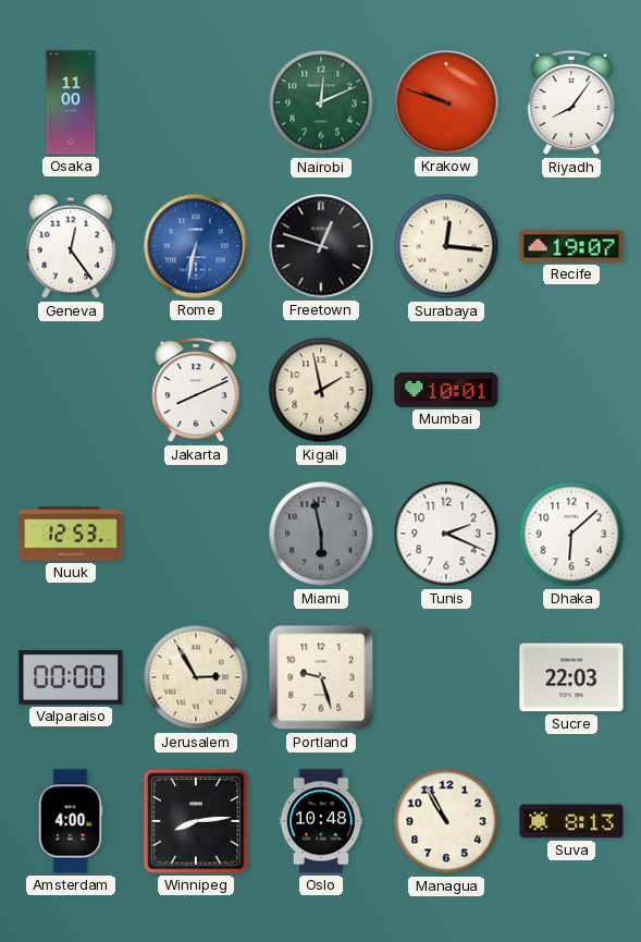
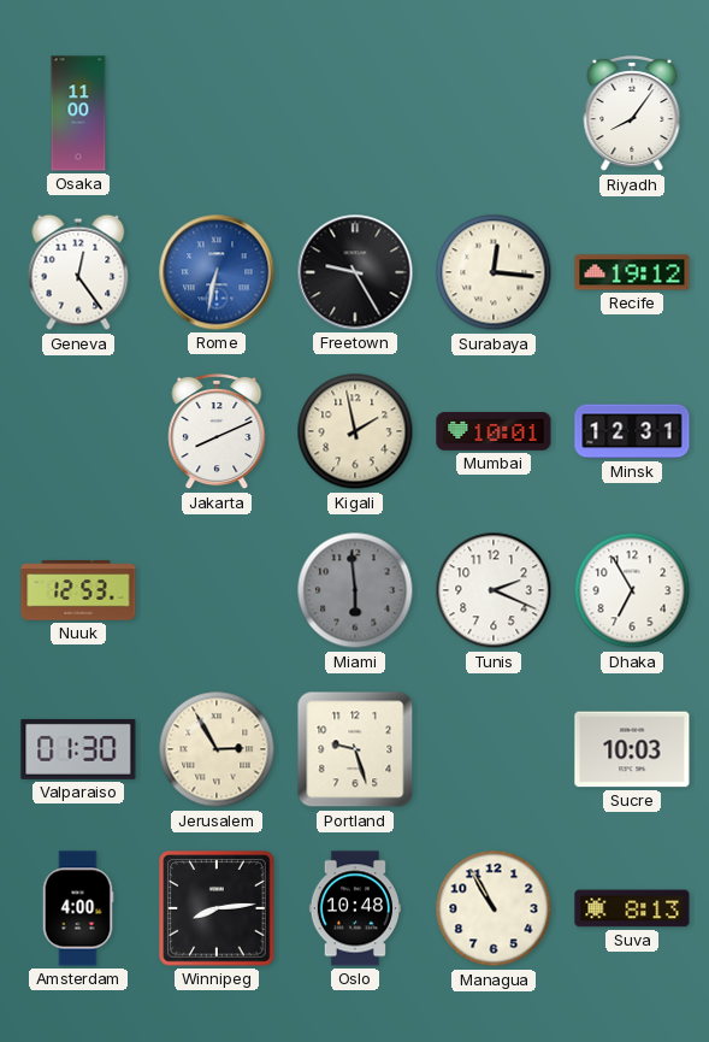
Nairobi: 12:11 -> none (321, 102)
Krakow: 9:48 -> none (446, 102)
Freetown: 12:48 -> 9:25 (355, 272)
Recife: 19:07 -> 19:12 (632, 272)
Minsk: none -> 12:31 (632, 431)
Miami: 5:58 -> 5:59 (355, 590)
Dhaka: 6:08 -> 6:55 (632, 590)
Valparaiso: 00:00 -> 01:30 (78, 749)
Sucre: 22:03 -> 10:03 (632, 749)
